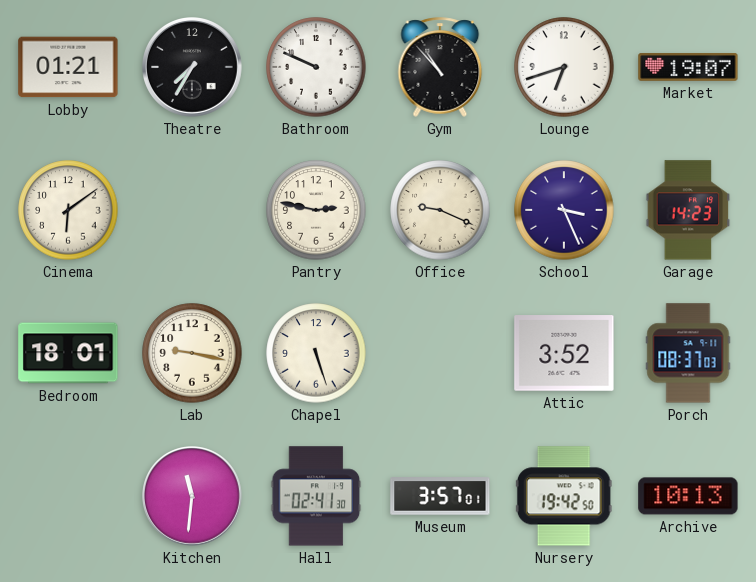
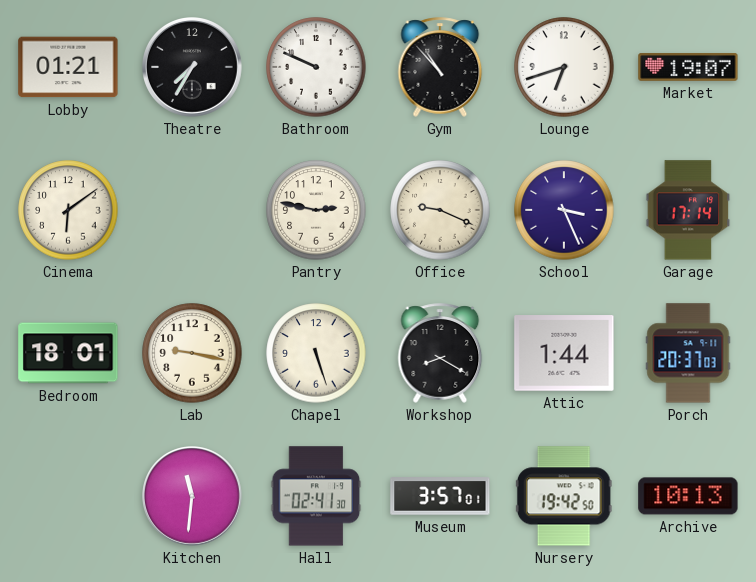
Garage: 14:23 -> 17:14 (688, 210)
Workshop: none -> 8:20 (440, 353)
Attic: 3:52 -> 1:44 (564, 353)
Porch: 08:37 -> 20:37 (688, 353)
